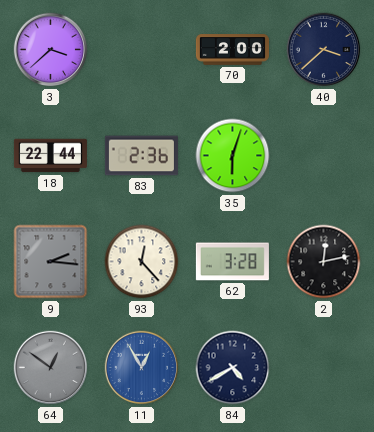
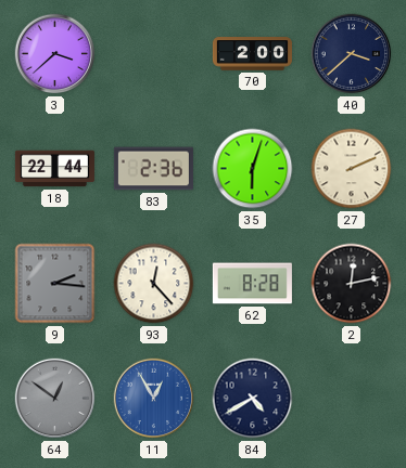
27: none -> 2:11 (352, 169)
62: 3:28 -> 8:28 (252, 284)
